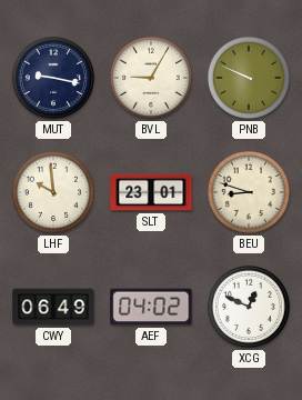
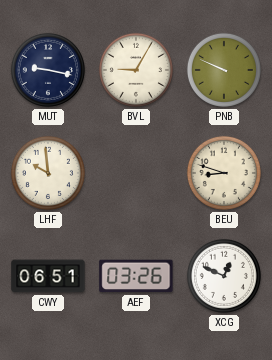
SLT: 23:01 -> none (151, 192)
CWY: 06:49 -> 06:51 (48, 276)
AEF: 04:02 -> 03:26 (136, 276)
